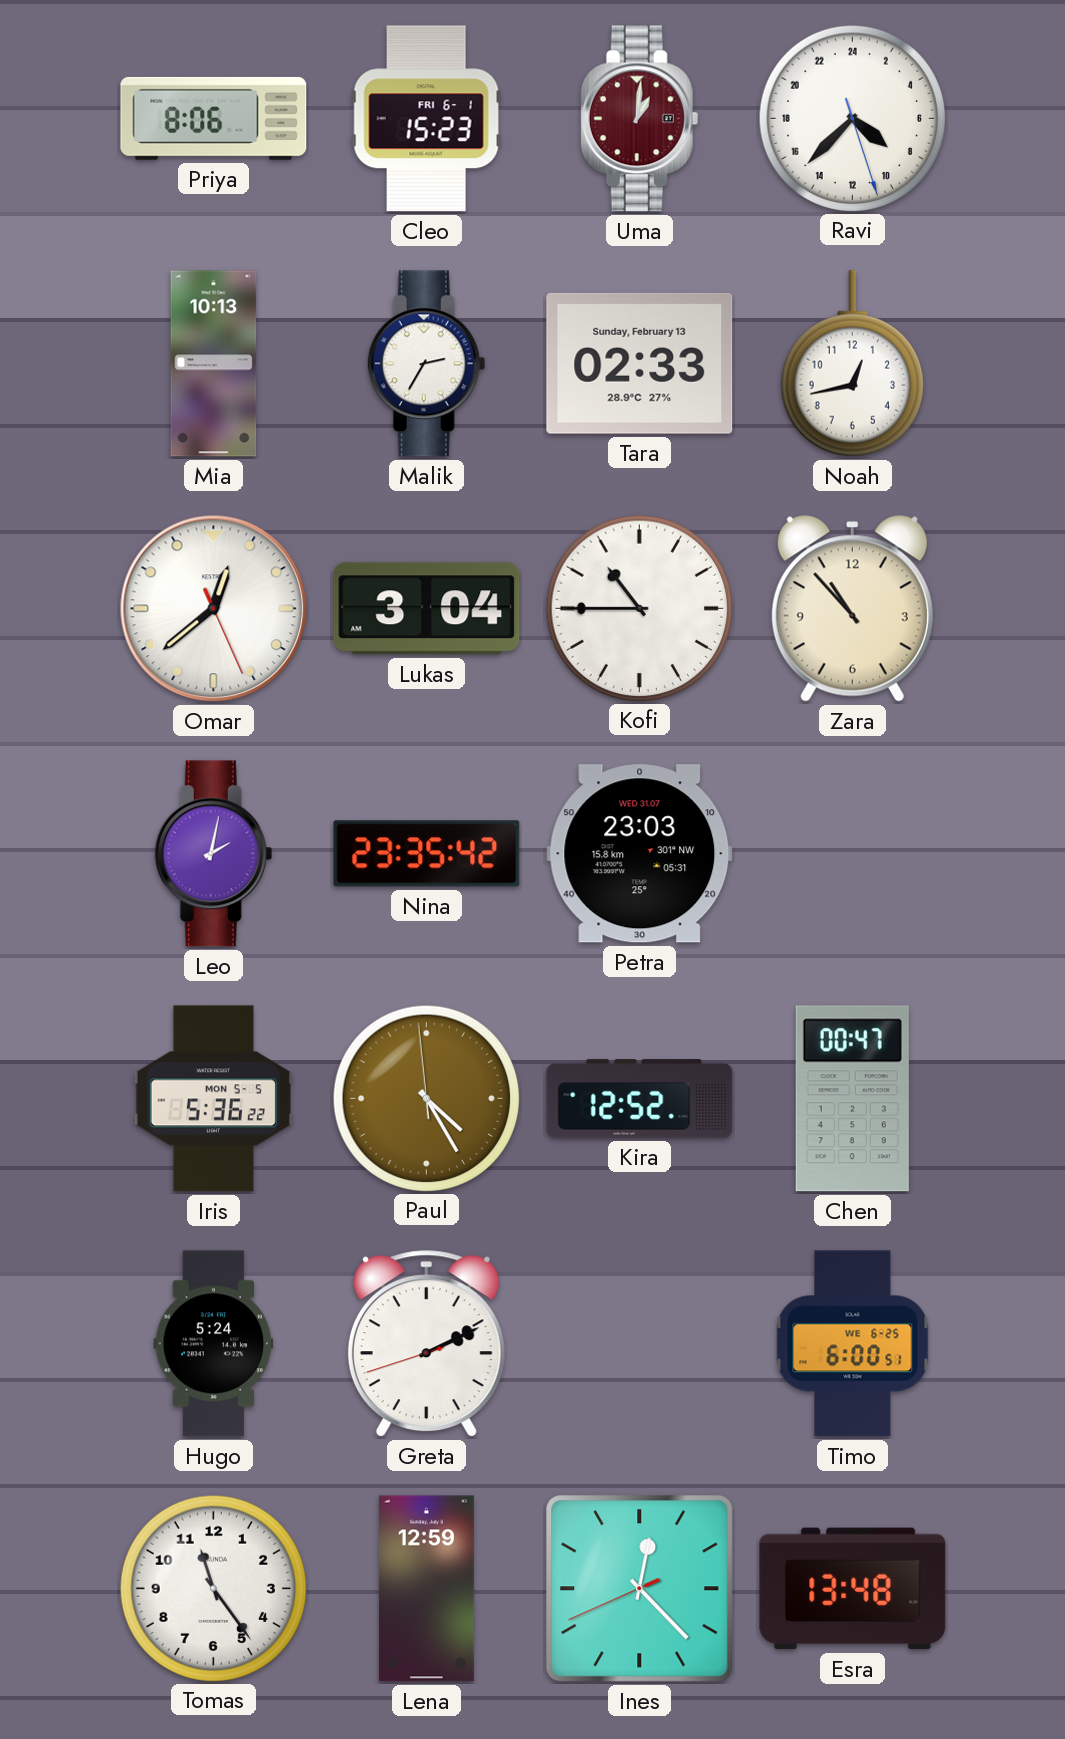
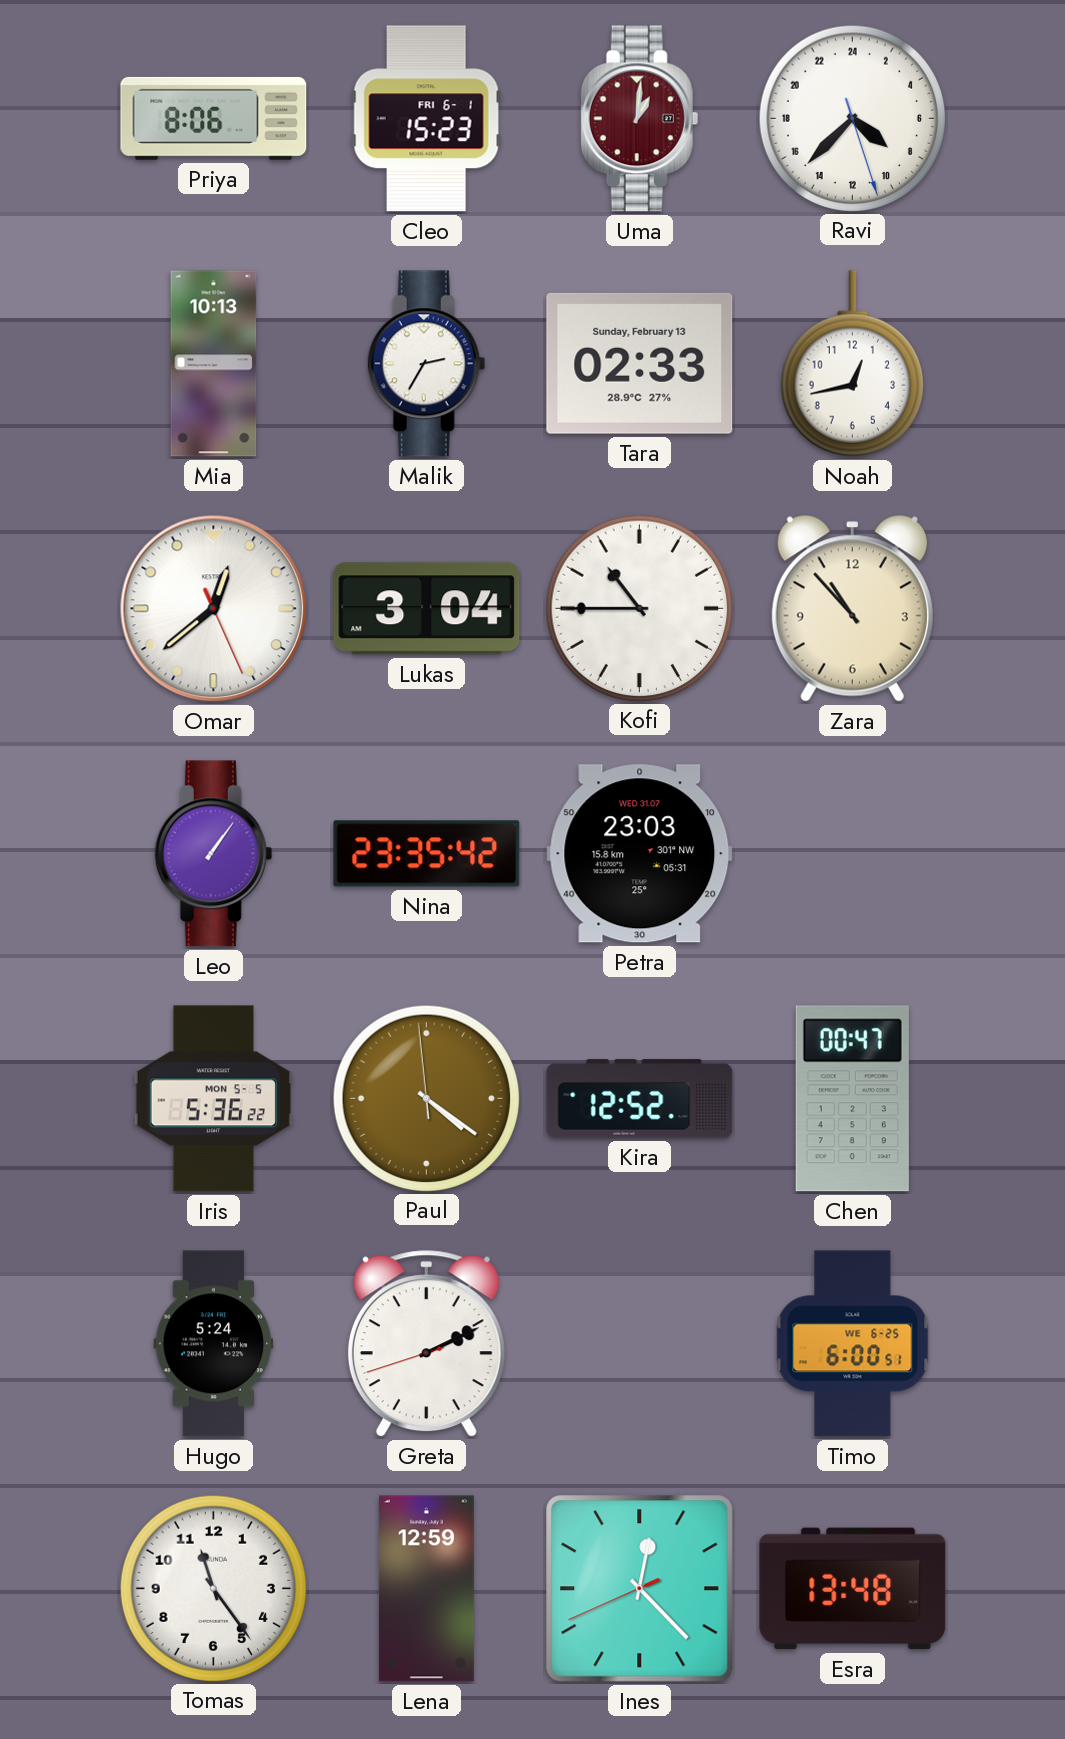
Leo: 2:02 -> 1:06 (214, 854)
Paul: 4:24 -> 4:20 (426, 1098)
